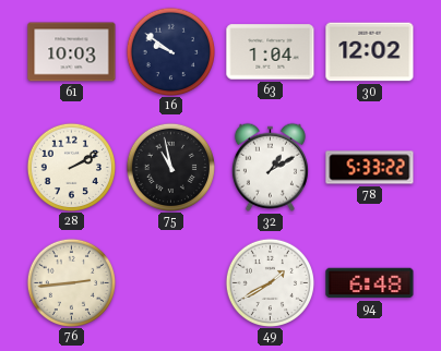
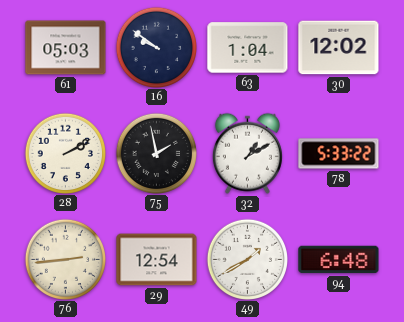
61: 10:03 -> 05:03 (66, 48)
75: 10:58 -> 1:58 (156, 153)
29: none -> 12:54 (157, 260)
